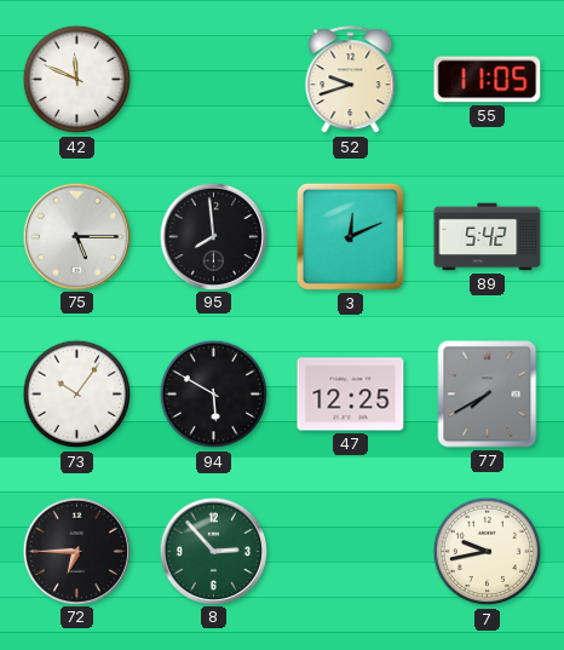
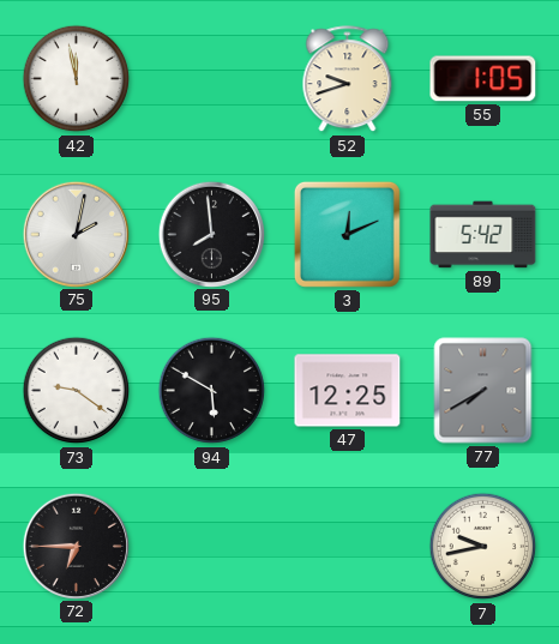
42: 11:49 -> 11:58 (77, 79)
55: 11:05 -> 1:05 (483, 79)
75: 5:15 -> 2:02 (76, 234)
73: 10:06 -> 9:21 (77, 391)
8: 2:53 -> none (213, 551)
